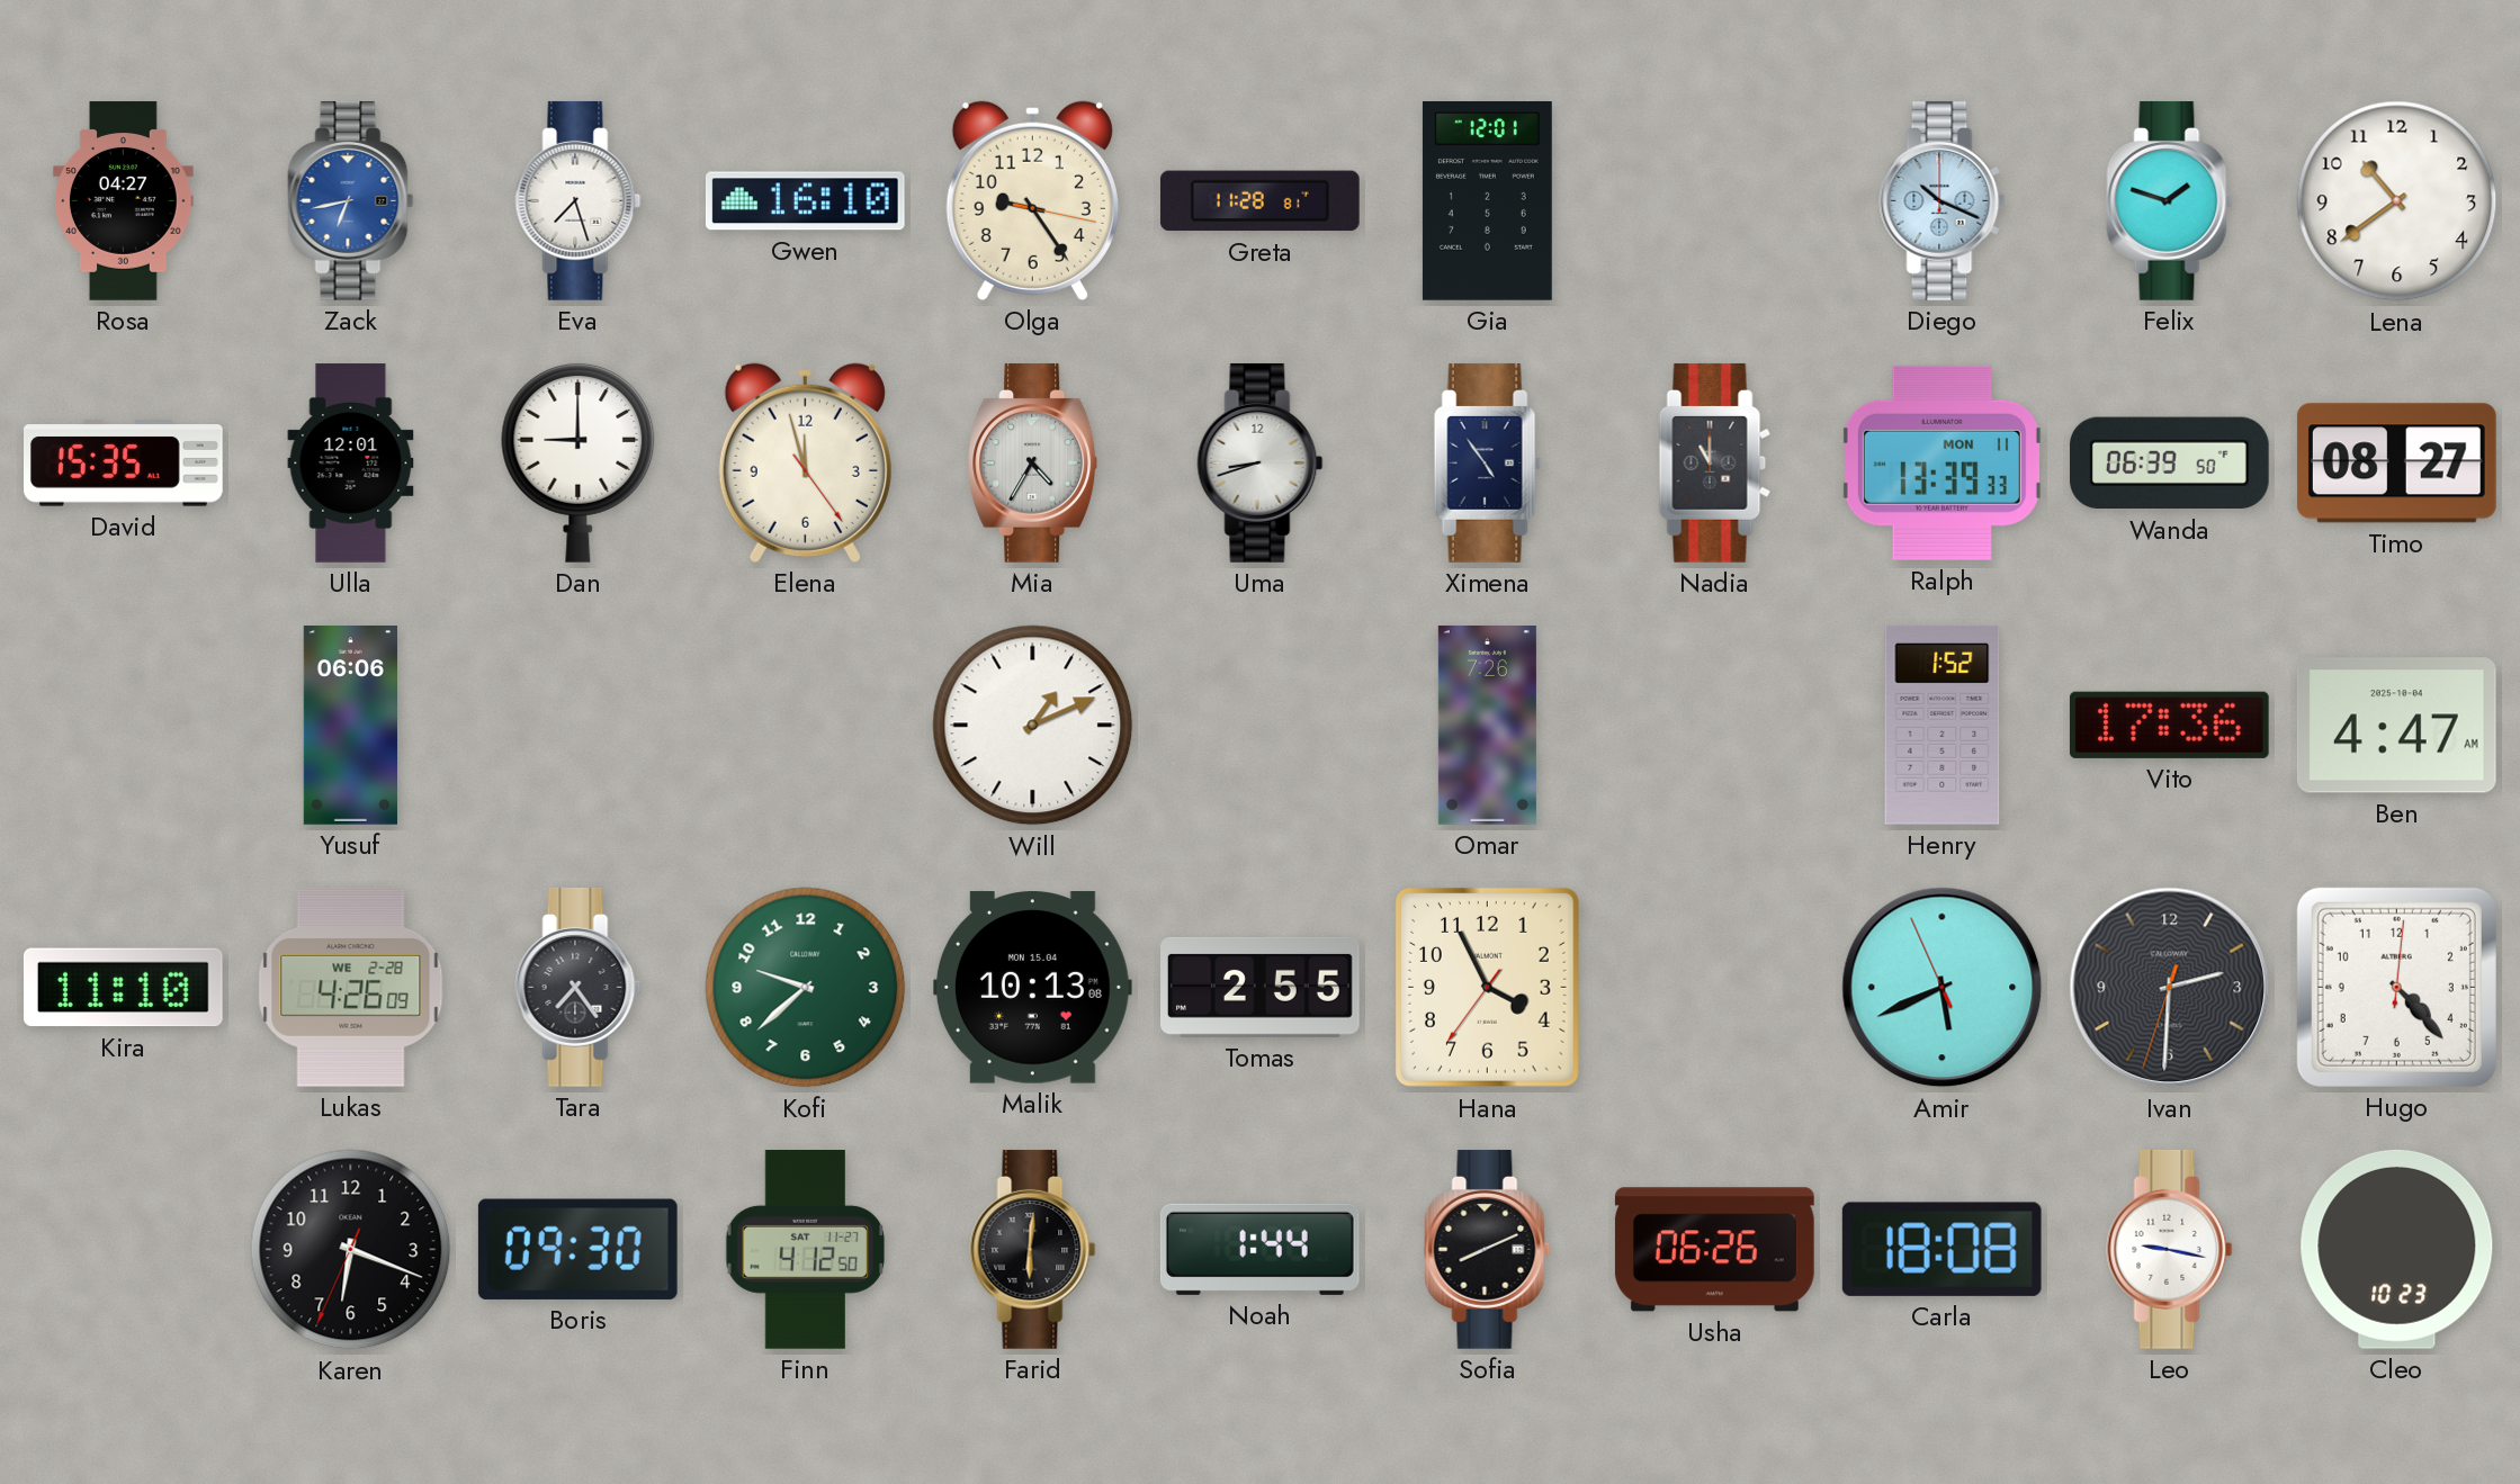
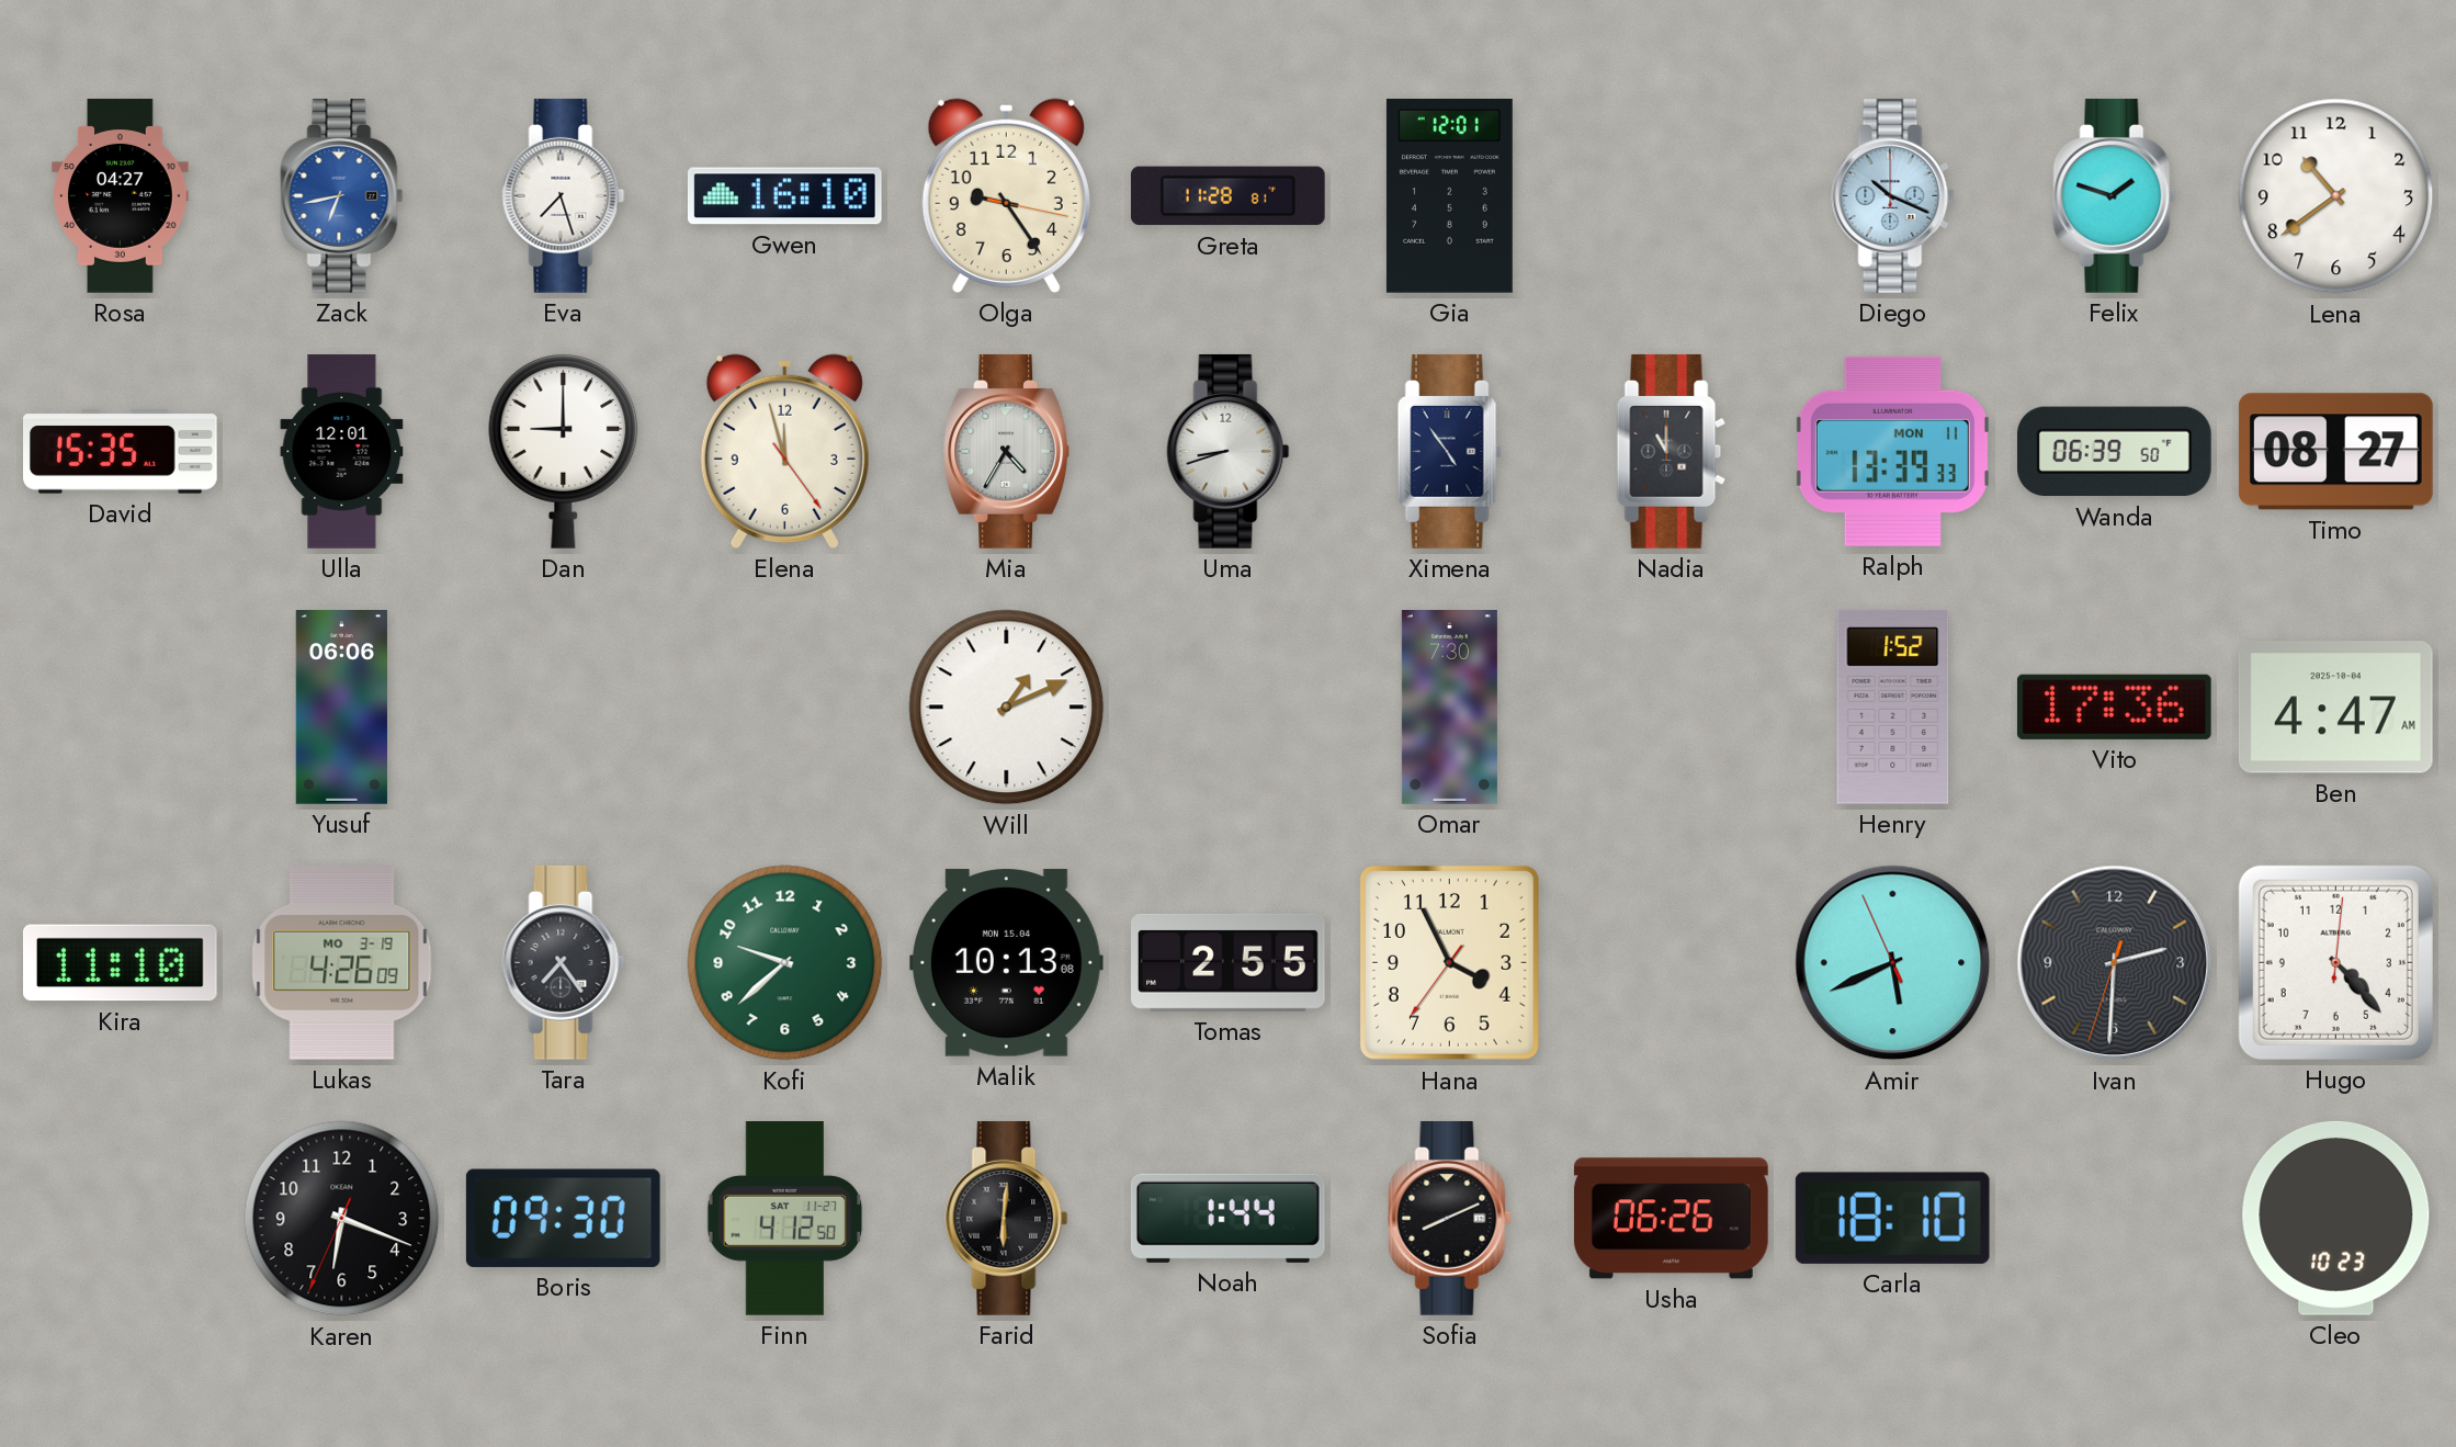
Omar: 7:26 -> 7:30 (1449, 708)
Lukas date: WE 2-28 -> MO 3-19 (342, 963)
Carla: 18:08 -> 18:10 (1892, 1218)
Leo: 9:17 -> none (2170, 1249)
